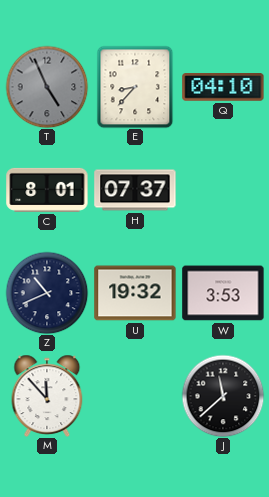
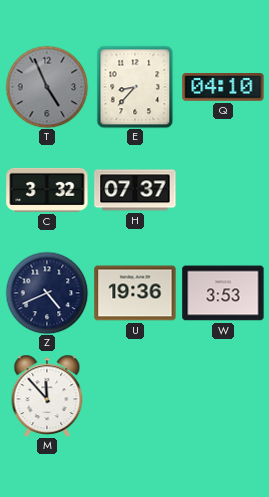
C: 8:01 -> 3:32 (47, 190)
Z: 10:41 -> 4:41 (47, 293)
U: 19:32 -> 19:36 (135, 293)
J: 11:38 -> none (223, 396)
